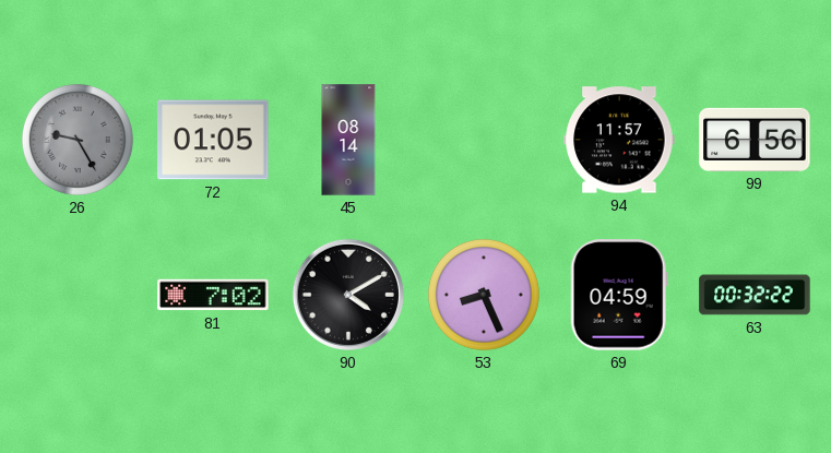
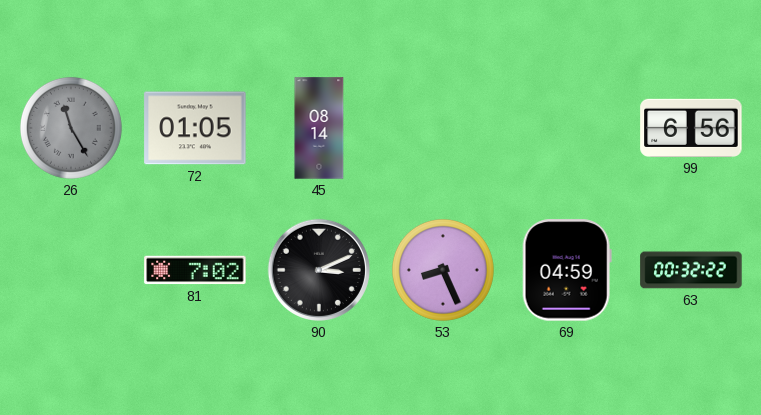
26: 9:25 -> 11:25 (71, 128)
94: 11:57 -> none (619, 140)
90: 4:10 -> 3:11 (319, 270)
